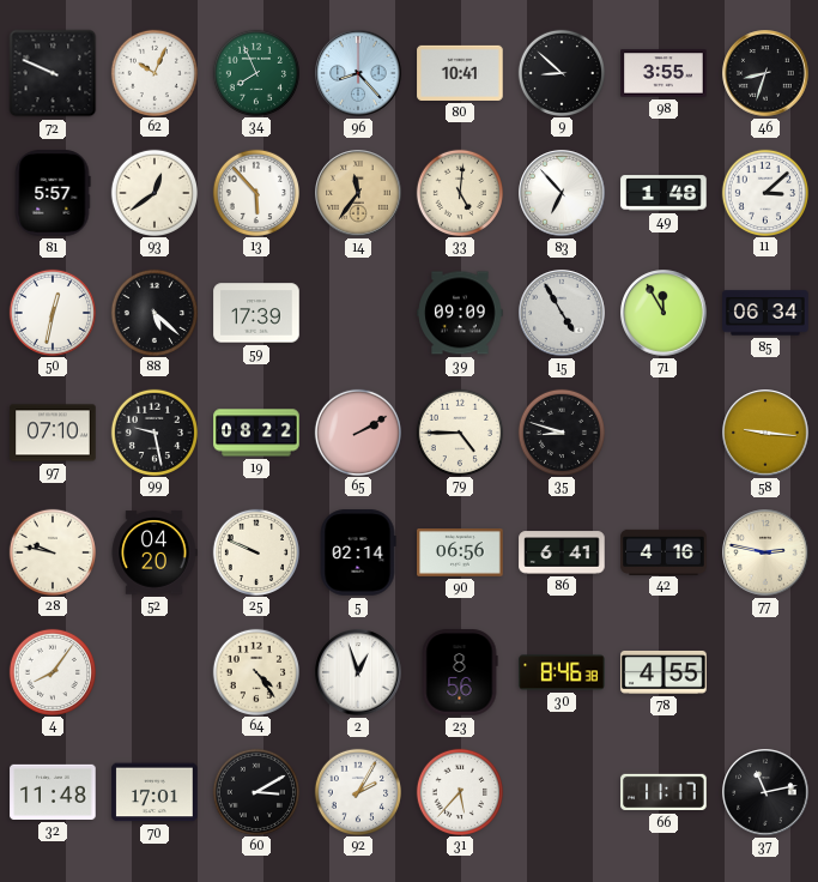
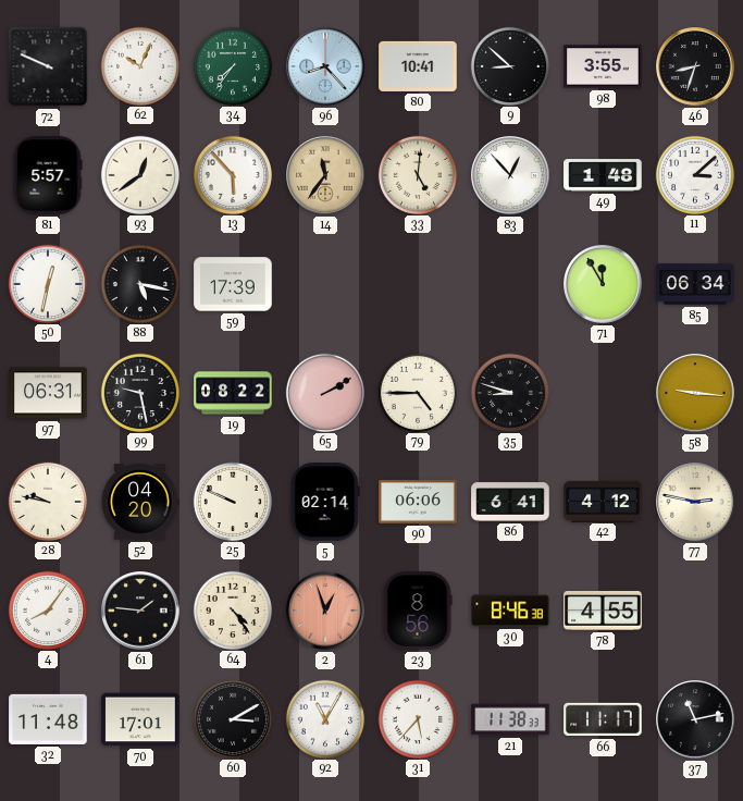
34: 7:56 -> 7:36 (232, 65)
83: 6:53 -> 12:53 (510, 175)
88: 5:22 -> 5:17 (139, 283)
39: 09:09 -> none (460, 313)
15: 4:55 -> none (562, 313)
97: 07:10 -> 06:31 (48, 393)
90: 06:56 -> 06:06 (418, 503)
42: 4:16 -> 4:12 (603, 501)
61: none -> 1:46 (140, 611)
2 dial: white -> salmon (325, 611)
92: 2:05 -> 11:05 (324, 718)
21: none -> 11:38 (510, 719)
